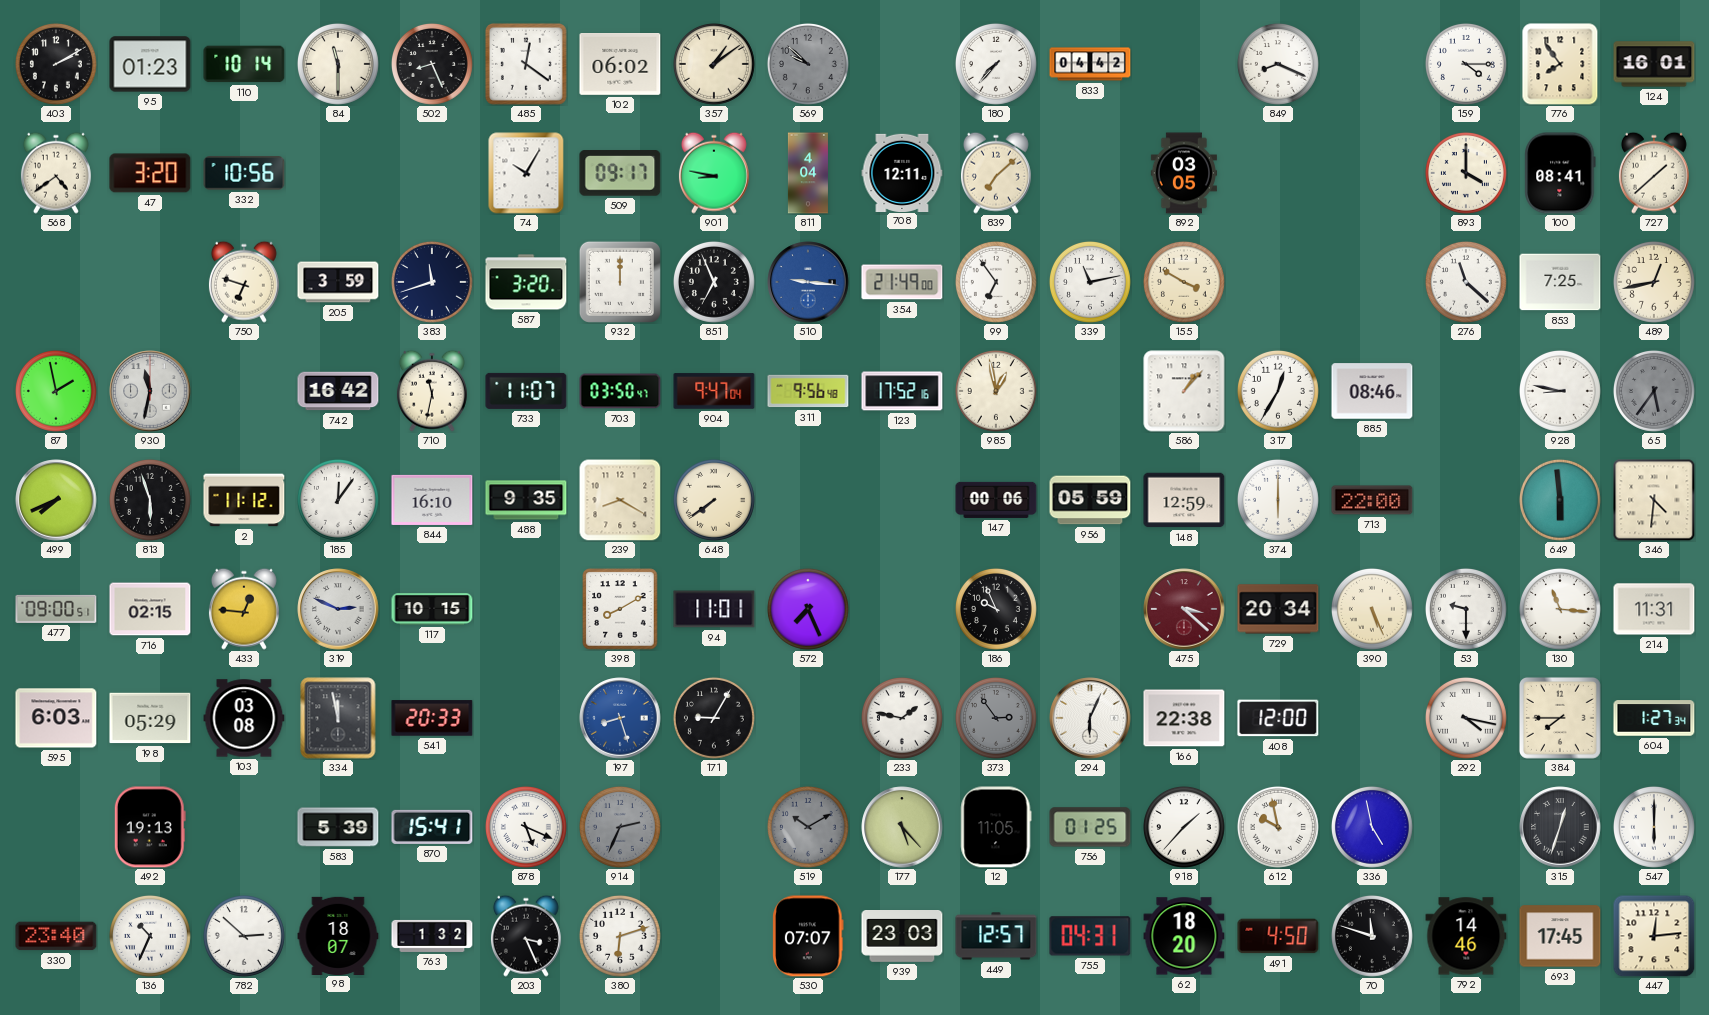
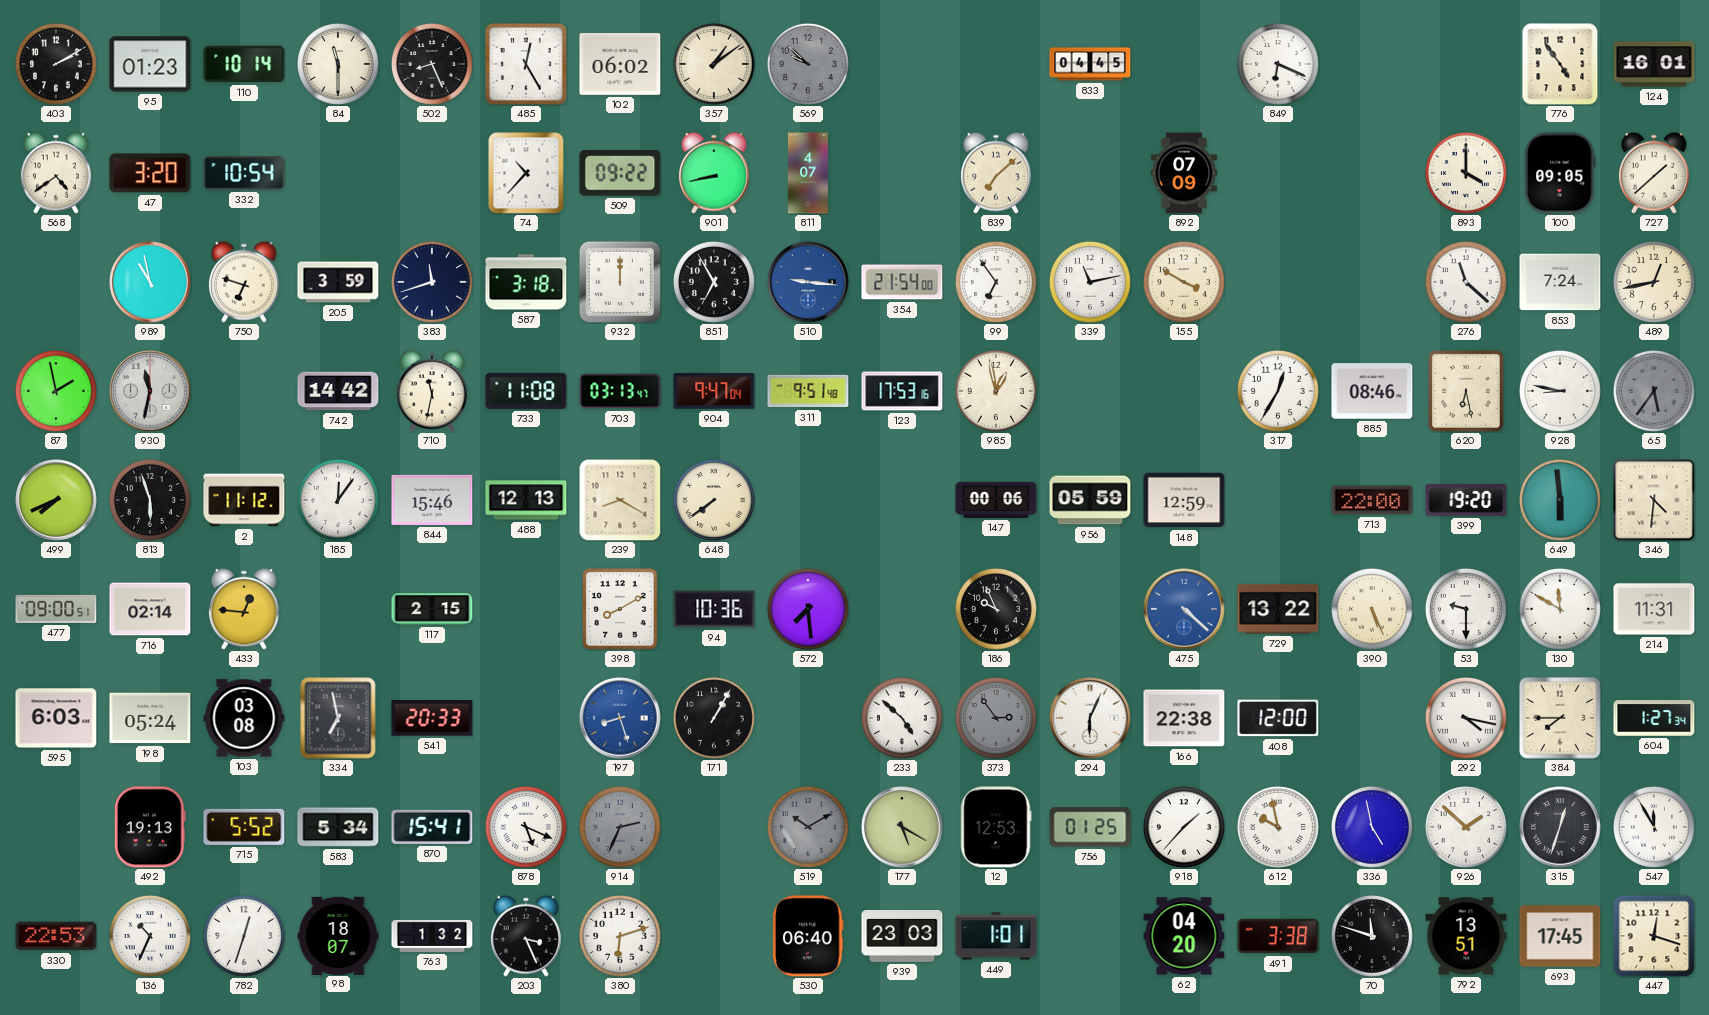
485: 12:21 -> 12:25 (526, 64)
180: 7:37 -> none (996, 64)
833: 04:42 -> 04:45 (1090, 64)
849: 8:19 -> 6:19 (1278, 64)
159: 4:15 -> none (1466, 64)
776: 7:54 -> 4:54 (1560, 64)
332: 10:56 -> 10:54 (244, 173)
74: 10:05 -> 10:37 (526, 173)
509: 09:17 -> 09:22 (620, 173)
901: 8:47 -> 8:43 (714, 173)
811: 4:04 -> 4:07 (808, 173)
708: 12:11 -> none (902, 172)
892: 03:05 -> 07:09 (1184, 173)
100: 08:41 -> 09:05 (1560, 173)
989: none -> 10:58 (150, 282)
587: 3:20 -> 3:18 (526, 282)
851: 6:56 -> 6:55 (714, 282)
354: 21:49 -> 21:54 (902, 282)
853: 7:25 -> 7:24 (1560, 282)
742: 16:42 -> 14:42 (338, 391)
733: 11:07 -> 11:08 (526, 391)
703: 03:50 -> 03:13 (620, 391)
311: 9:56 -> 9:51 (808, 391)
123: 17:52 -> 17:53 (902, 391)
586: 1:07 -> none (1184, 391)
620: none -> 6:28 (1466, 391)
844: 16:10 -> 15:46 (432, 500)
488: 9:35 -> 12:13 (526, 500)
374: 6:00 -> none (1278, 500)
399: none -> 19:20 (1466, 500)
716: 02:15 -> 02:14 (150, 609)
319: 2:49 -> none (338, 609)
117: 10:15 -> 2:15 (432, 609)
94: 11:01 -> 10:36 (714, 609)
572: 7:26 -> 7:29 (808, 609)
475: 3:22 -> 4:22 (1184, 609)
475 dial: burgundy -> blue (1184, 609)
729: 20:34 -> 13:22 (1278, 609)
130: 11:16 -> 11:50 (1560, 609)
198: 05:29 -> 05:24 (150, 718)
334: 11:58 -> 6:58 (338, 718)
171: 9:05 -> 1:05 (714, 718)
233: 1:47 -> 4:52 (902, 718)
715: none -> 5:52 (244, 827)
583: 5:39 -> 5:34 (338, 827)
177: 5:23 -> 5:20 (902, 827)
12: 11:05 -> 12:53 (996, 827)
926: none -> 1:52 (1466, 827)
547: 6:00 -> 11:55 (1654, 827)
330: 23:40 -> 22:53 (56, 936)
782: 2:52 -> 12:33 (244, 936)
530: 07:07 -> 06:40 (808, 936)
449: 12:57 -> 1:01 (996, 936)
755: 04:31 -> none (1090, 936)
62: 18:20 -> 04:20 (1184, 936)
491: 4:50 -> 3:38 (1278, 936)
792: 14:46 -> 13:51 (1466, 936)
447: 12:14 -> 12:18 (1654, 936)
